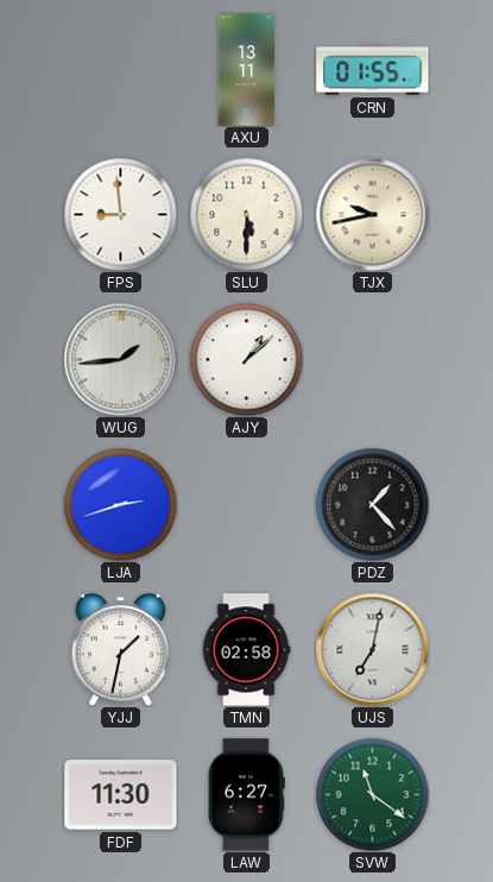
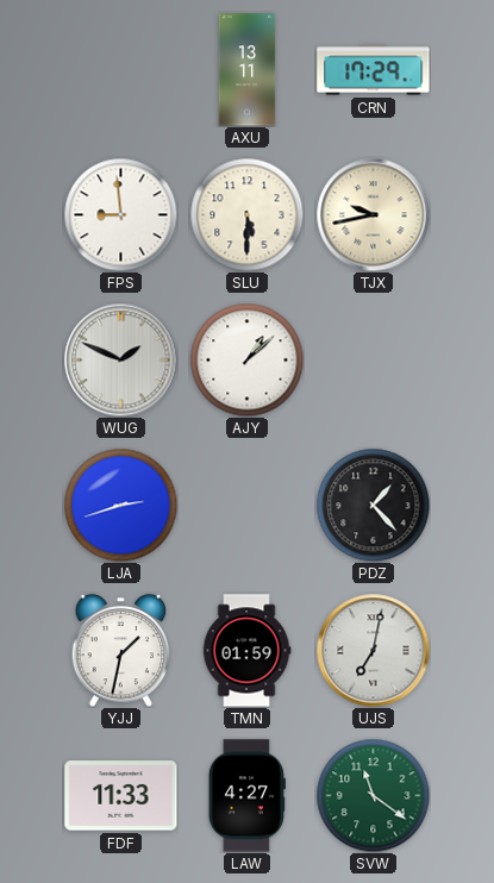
CRN: 01:55 -> 17:29 (374, 70)
WUG: 1:44 -> 1:49 (120, 359)
TMN: 02:58 -> 01:59 (246, 651)
FDF: 11:30 -> 11:33 (121, 796)
LAW: 6:27 -> 4:27 (246, 796)
